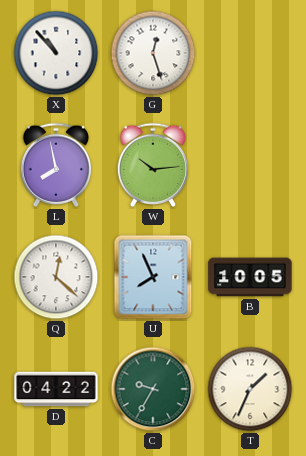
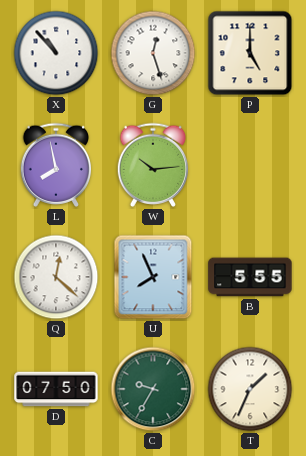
P: none -> 5:00 (250, 53)
B: 10:05 -> 5:55 (250, 277)
D: 04:22 -> 07:50 (56, 389)
